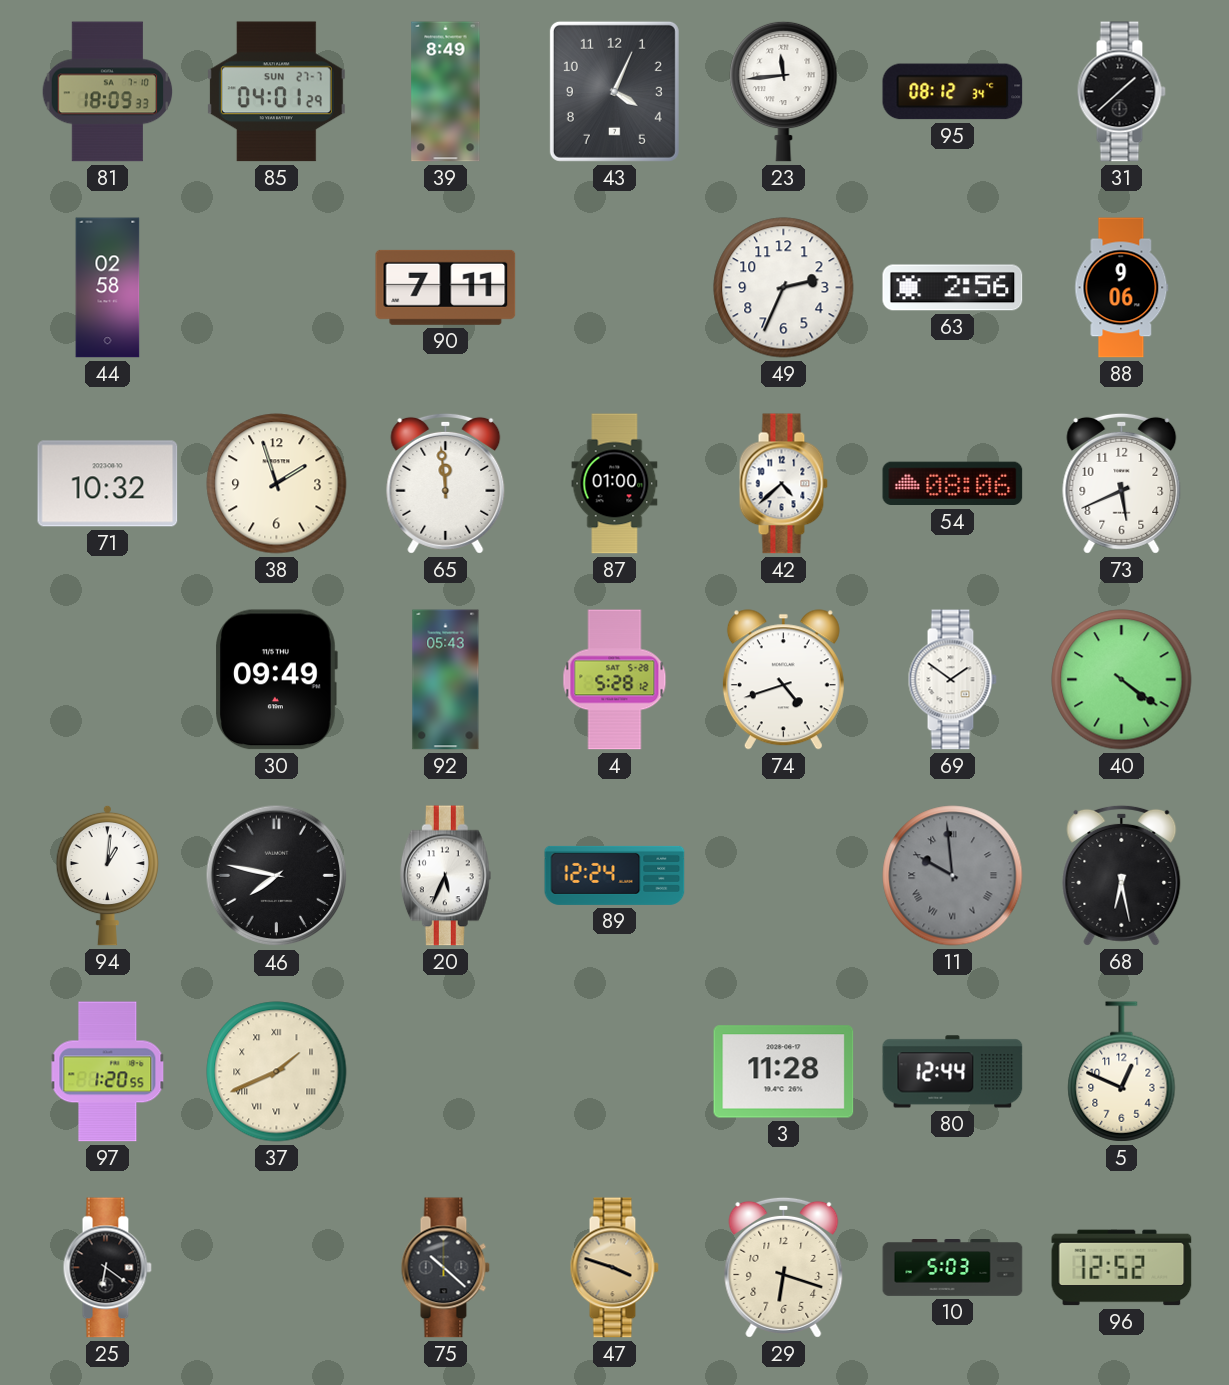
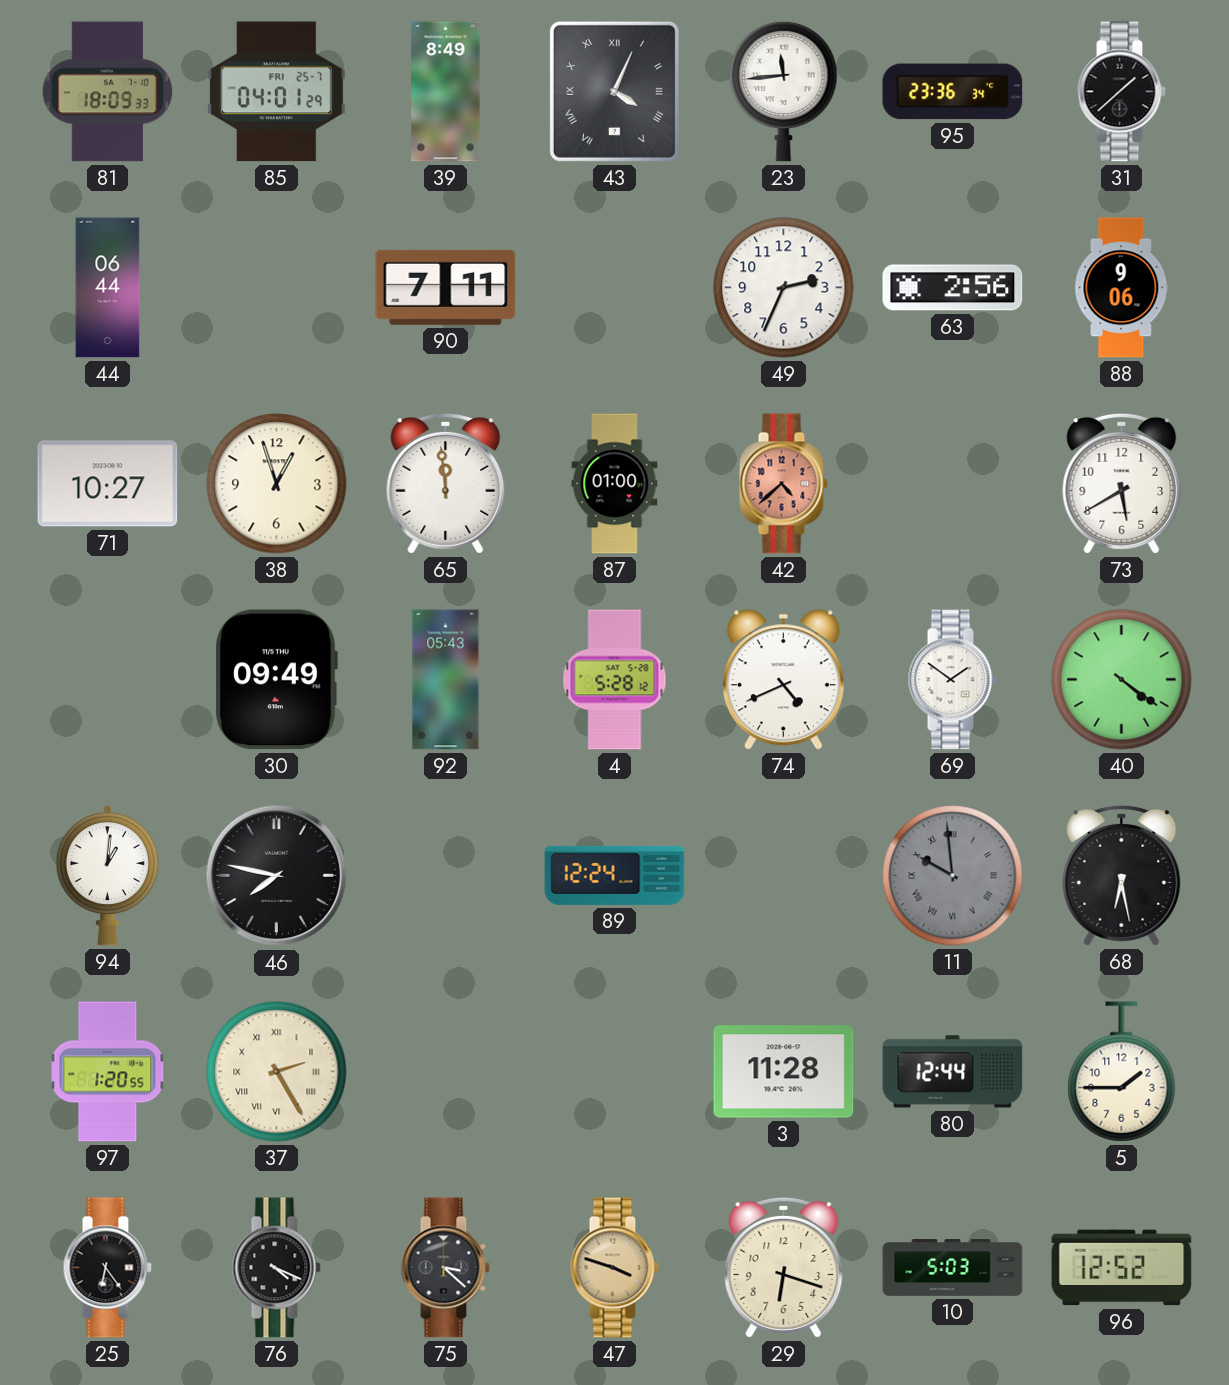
85 date: SUN 27-7 -> FRI 25-7 (276, 92)
43 numerals: Arabic -> Roman (614, 91)
95: 08:12 -> 23:36 (953, 92)
44: 02:58 -> 06:44 (108, 288)
71: 10:32 -> 10:27 (108, 484)
38: 1:57 -> 12:57 (277, 484)
42 dial: white -> salmon (783, 484)
54: 08:06 -> none (953, 484)
73: 5:41 -> 5:40 (1122, 483)
74: 4:42 -> 4:41 (783, 680)
20: 5:34 -> none (445, 876)
37: 1:41 -> 2:25 (277, 1072)
5: 12:49 -> 1:45 (1122, 1072)
25: 6:21 -> 6:24 (107, 1268)
76: none -> 4:19 (276, 1268)
75: 10:22 -> 3:22 (445, 1268)
